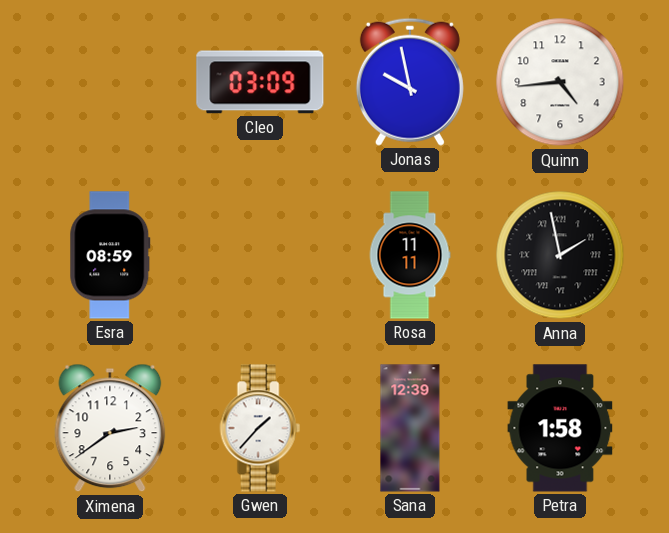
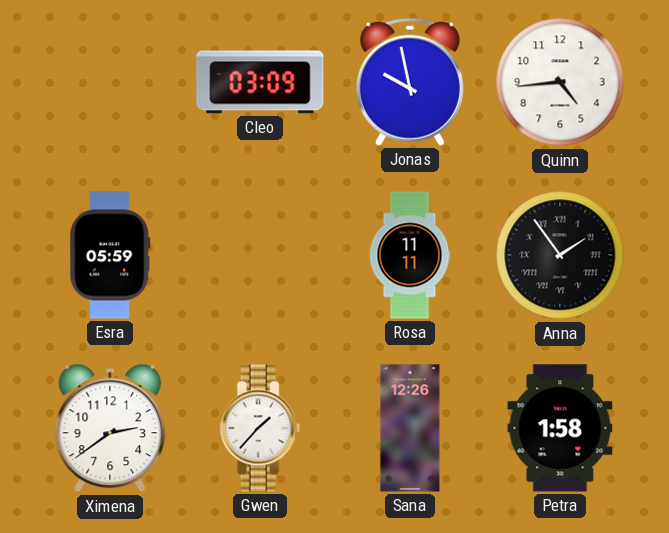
Esra: 08:59 -> 05:59 (110, 255)
Anna: 1:58 -> 1:54 (560, 255)
Sana: 12:39 -> 12:26 (410, 428)
